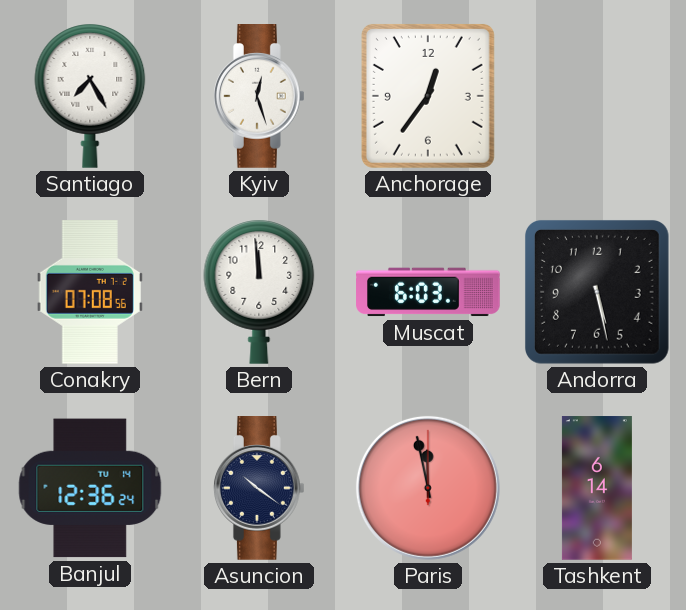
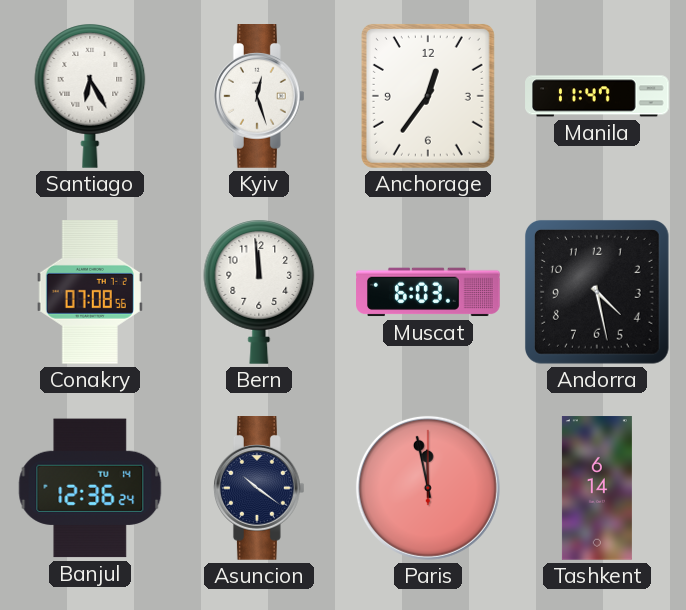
Santiago: 7:25 -> 6:25 (90, 96)
Manila: none -> 11:47 (597, 96)
Andorra: 5:28 -> 4:28 (597, 292)
